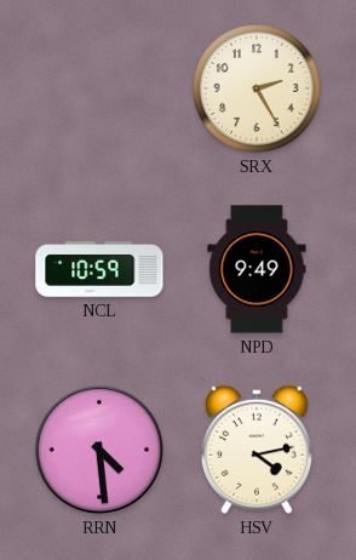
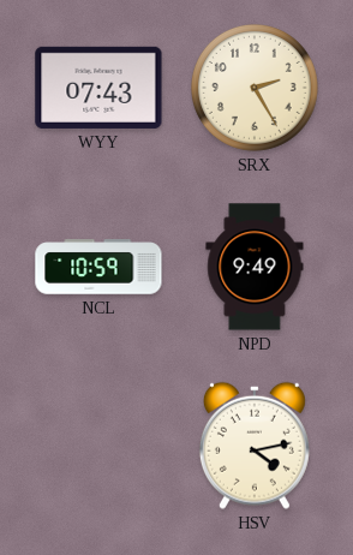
WYY: none -> 07:43 (98, 88)
RRN: 4:29 -> none (99, 450)
